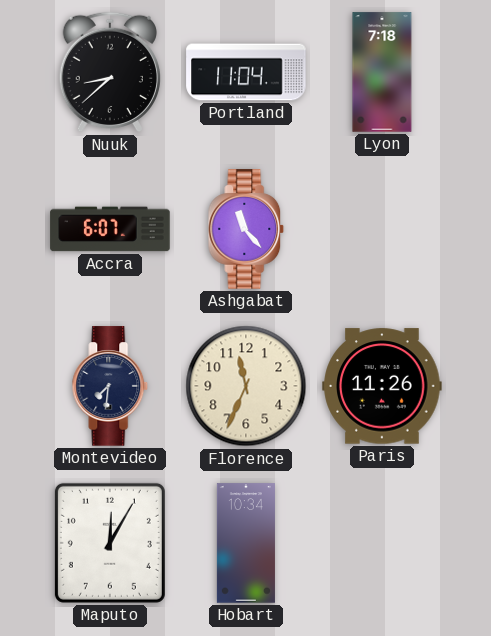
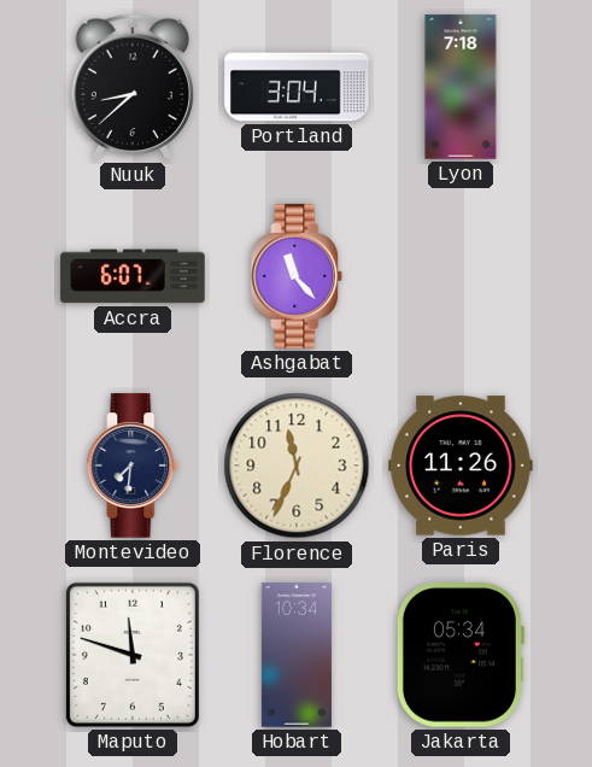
Portland: 11:04 -> 3:04 (297, 87)
Maputo: 12:05 -> 11:48 (133, 655)
Jakarta: none -> 05:34 (459, 656)
